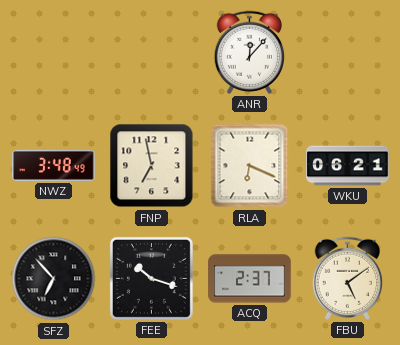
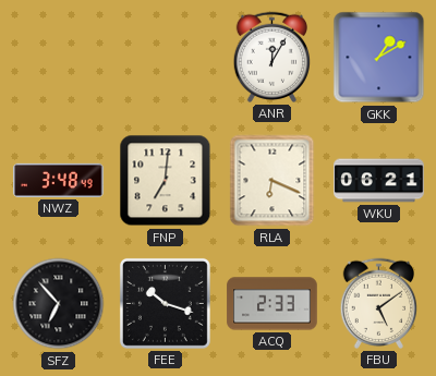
ANR: 12:07 -> 12:05 (271, 57)
GKK: none -> 1:10 (379, 58)
FNP: 6:58 -> 7:01 (166, 181)
ACQ: 2:37 -> 2:33 (272, 304)
